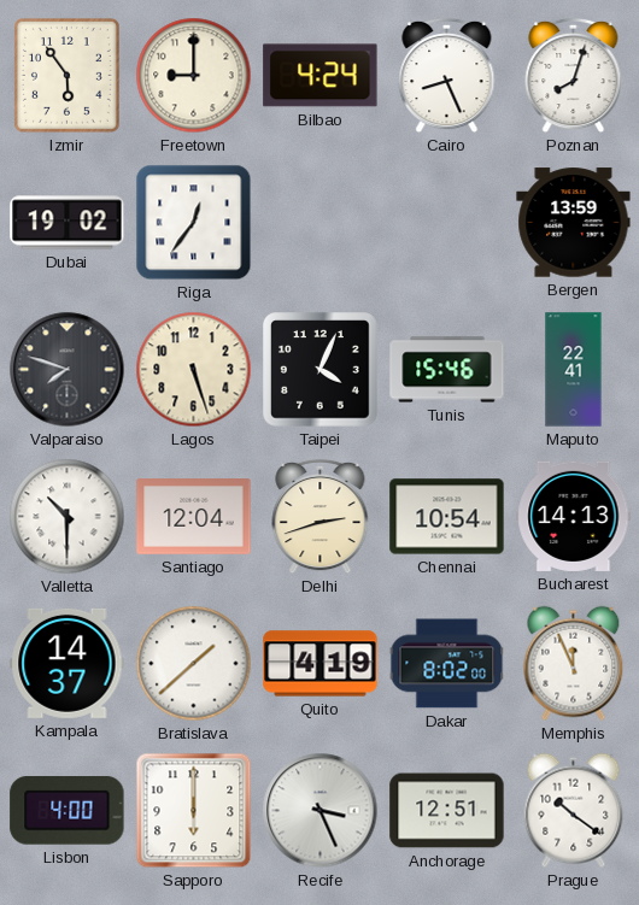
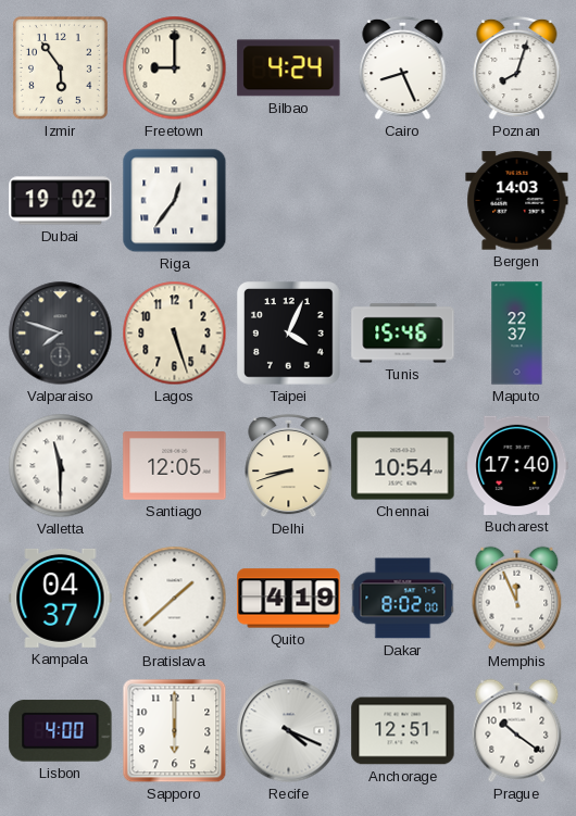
Bergen: 13:59 -> 14:03 (517, 201)
Maputo: 22:41 -> 22:37 (517, 334)
Valletta: 10:30 -> 11:30 (61, 466)
Santiago: 12:04 -> 12:05 (175, 466)
Delhi: 2:42 -> 8:42 (289, 466)
Bucharest: 14:13 -> 17:40 (517, 465)
Kampala: 14:37 -> 04:37 (61, 598)
Recife: 3:26 -> 4:19 (289, 731)
